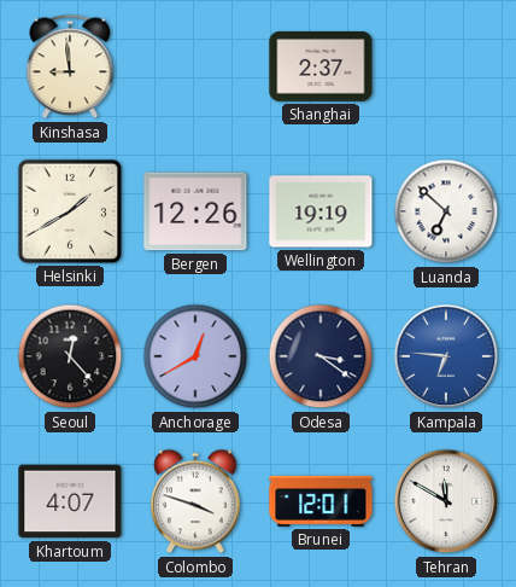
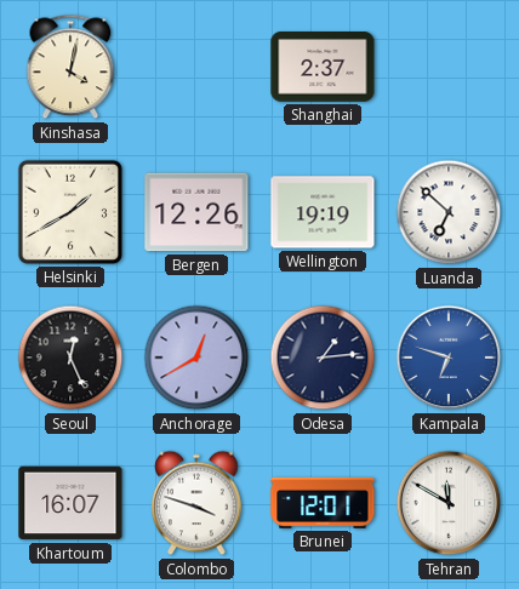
Kinshasa: 8:59 -> 4:02 (70, 67)
Seoul: 12:23 -> 12:26 (70, 358)
Odesa: 3:21 -> 1:14 (323, 358)
Kampala: 6:46 -> 6:48 (449, 358)
Khartoum: 4:07 -> 16:07 (70, 503)
